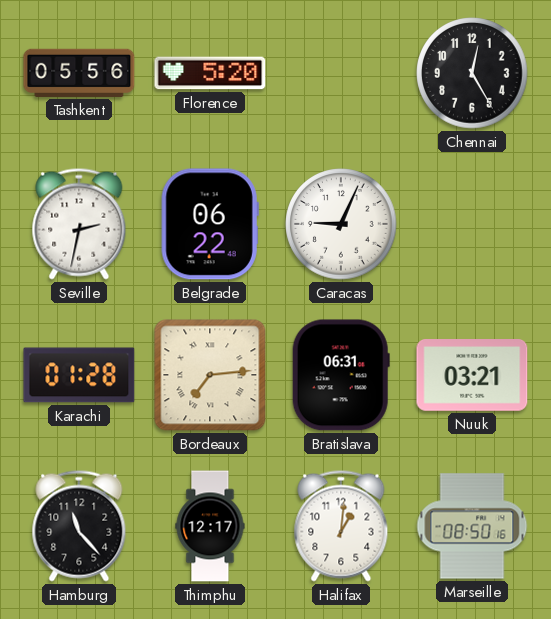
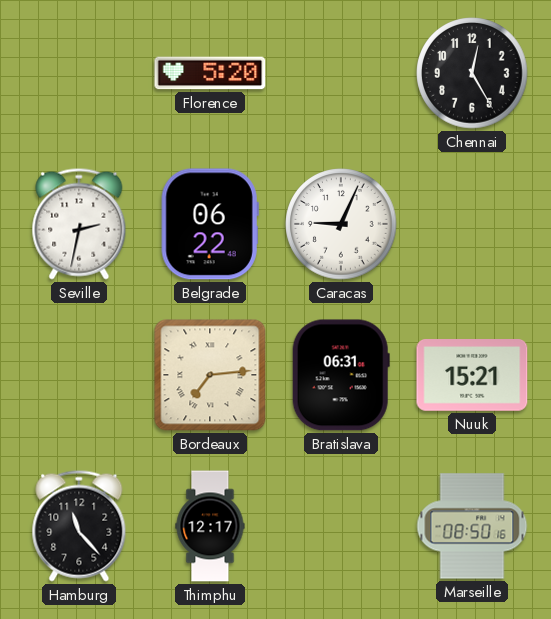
Tashkent: 05:56 -> none (79, 73)
Karachi: 01:28 -> none (79, 375)
Nuuk: 03:21 -> 15:21 (472, 376)
Halifax: 1:01 -> none (341, 526)
